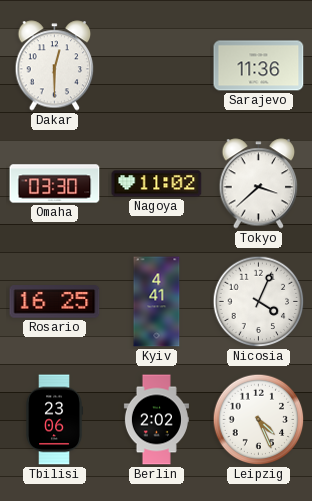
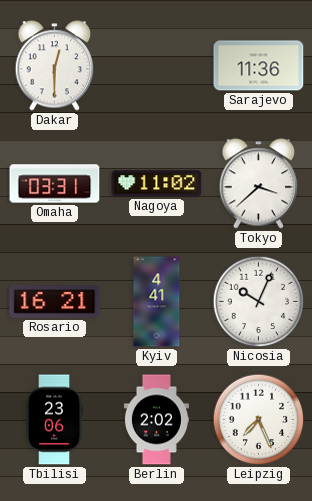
Omaha: 03:30 -> 03:31 (55, 184)
Rosario: 16:25 -> 16:21 (55, 302)
Nicosia: 4:04 -> 10:04 (259, 302)
Leipzig: 4:26 -> 7:26 (259, 420)
